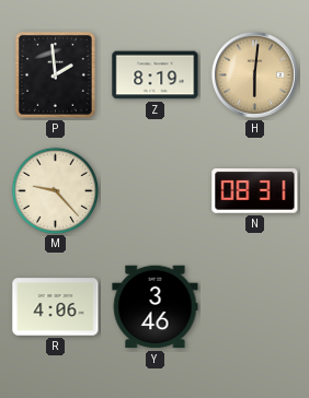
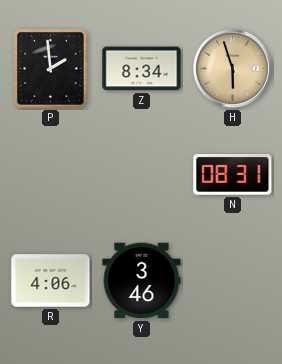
Z: 8:19 -> 8:34 (142, 69)
H: 6:01 -> 5:57 (232, 68)
M: 9:23 -> none (55, 190)
